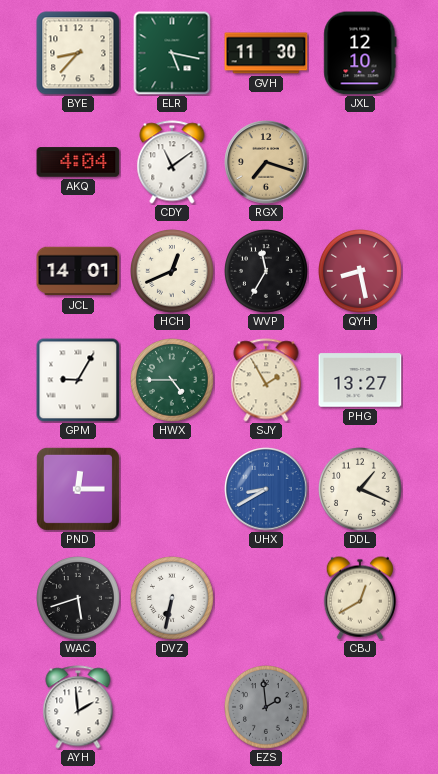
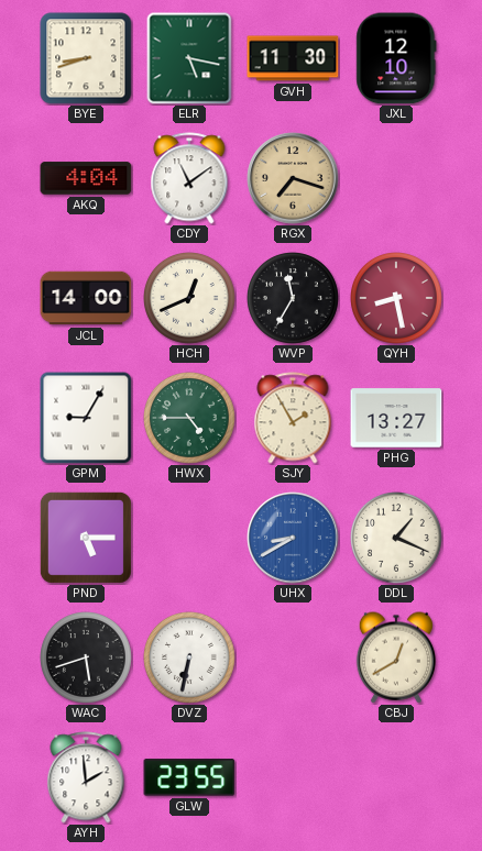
BYE: 8:37 -> 8:42 (86, 58)
JCL: 14:01 -> 14:00 (86, 298)
PND: 12:15 -> 5:15 (86, 538)
GLW: none -> 23:55 (189, 777)
EZS: 1:59 -> none (267, 708)
